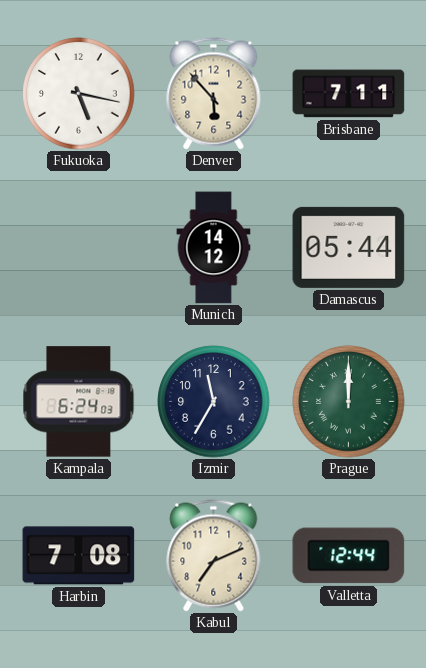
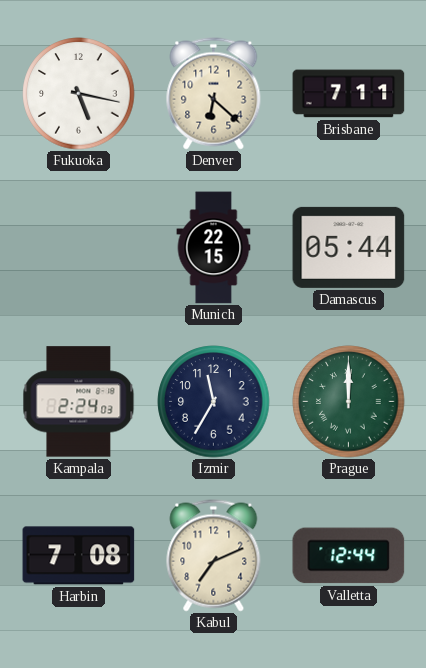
Denver: 5:53 -> 6:22 (214, 94)
Munich: 14:12 -> 22:15 (214, 248)
Kampala: 6:24 -> 2:24 (79, 402)
